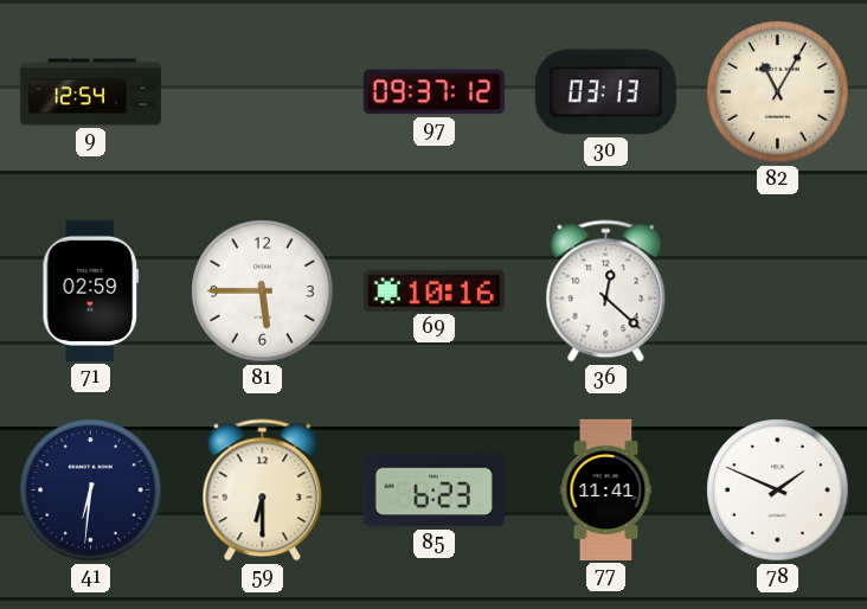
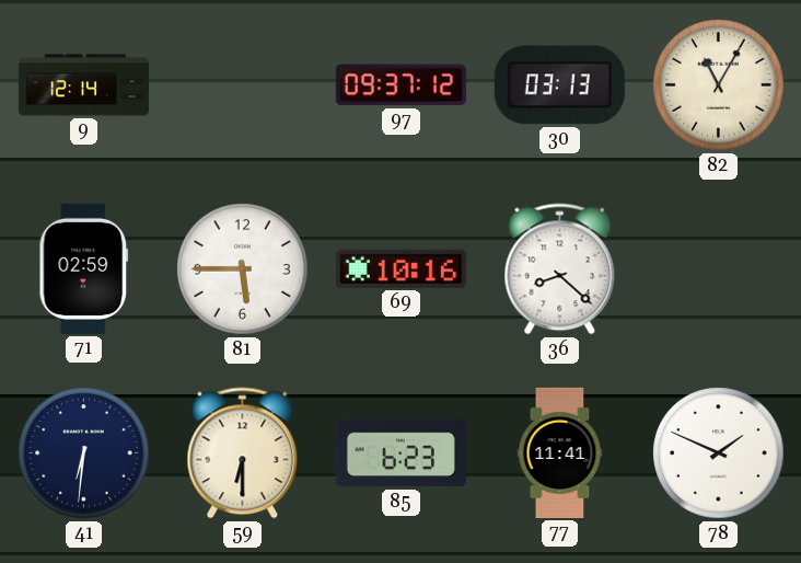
9: 12:54 -> 12:14 (83, 85)
36: 12:22 -> 8:22 (560, 269)
